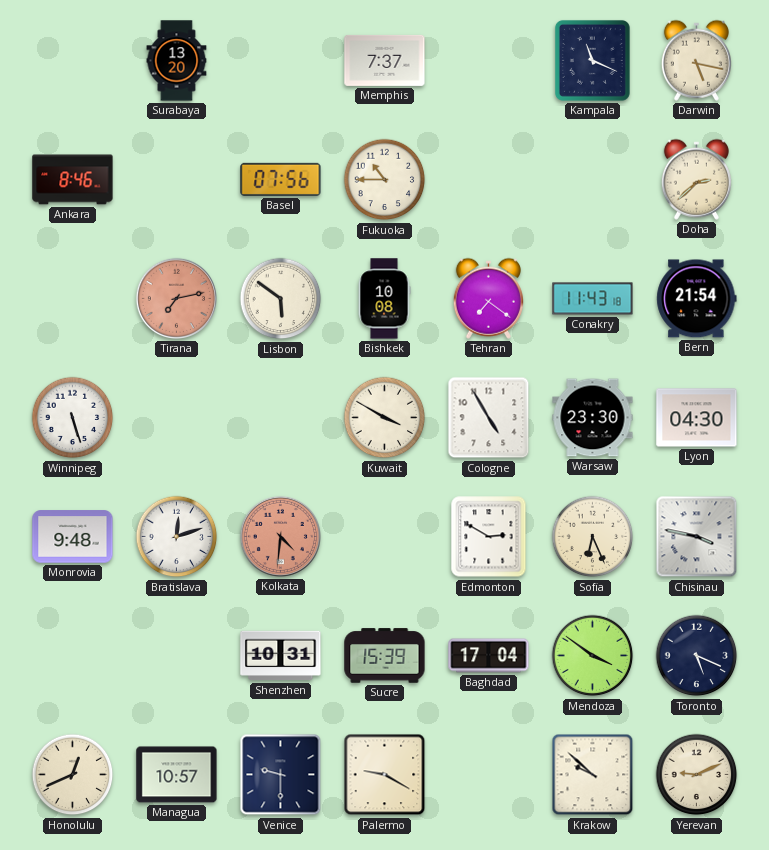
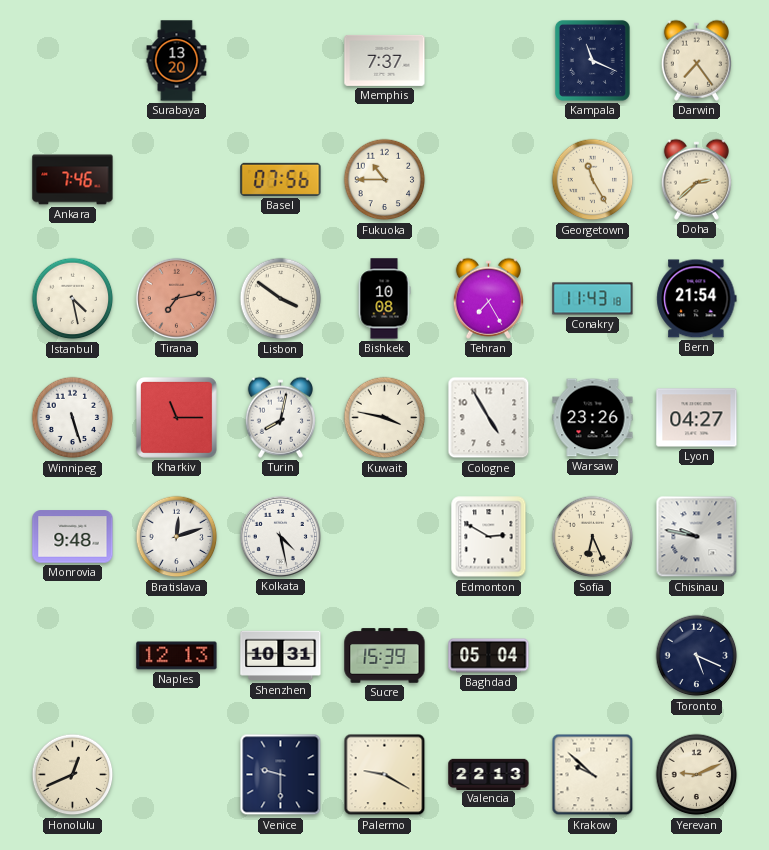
Darwin: 5:17 -> 7:24 (696, 60)
Ankara: 8:46 -> 7:46 (73, 180)
Georgetown: none -> 11:25 (593, 180)
Istanbul: none -> 4:28 (73, 299)
Lisbon: 5:51 -> 3:51 (281, 299)
Tehran: 7:21 -> 7:25 (488, 298)
Kharkiv: none -> 11:15 (176, 417)
Turin: none -> 8:02 (280, 417)
Kuwait: 3:50 -> 3:47 (385, 418)
Warsaw: 23:30 -> 23:26 (593, 418)
Lyon: 04:30 -> 04:27 (697, 418)
Kolkata: 4:31 -> 4:28 (280, 536)
Kolkata dial: salmon -> white (280, 536)
Chisinau: 3:47 -> 9:47 (697, 537)
Naples: none -> 12:13 (177, 656)
Baghdad: 17:04 -> 05:04 (489, 656)
Mendoza: 3:51 -> none (593, 656)
Managua: 10:57 -> none (177, 775)
Valencia: none -> 22:13 (489, 774)
